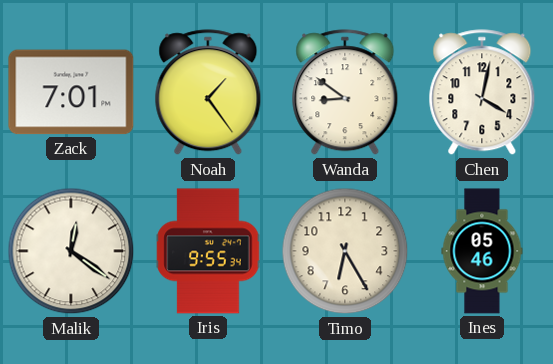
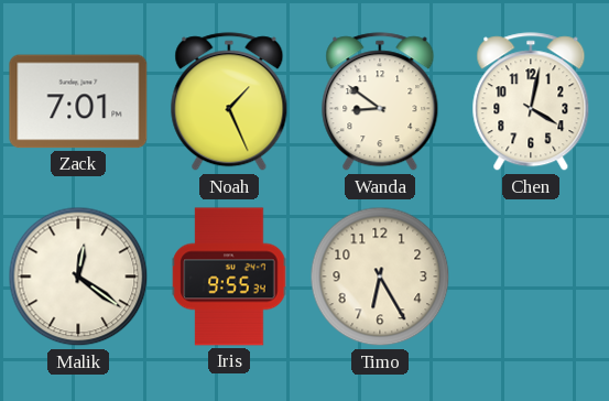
Noah: 1:24 -> 1:26 (229, 102)
Ines: 05:46 -> none (482, 251)
